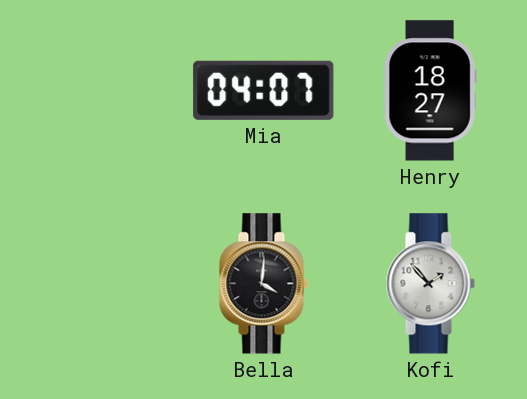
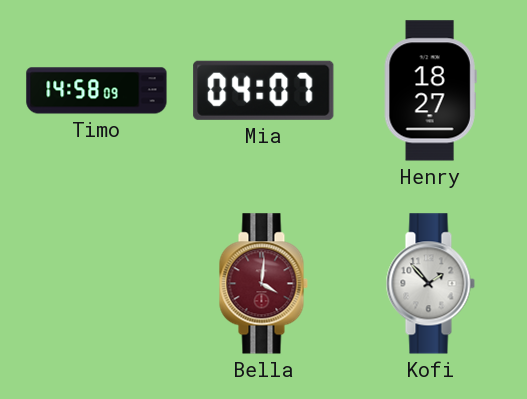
Timo: none -> 14:58 (97, 91)
Bella dial: black -> burgundy (263, 284)
